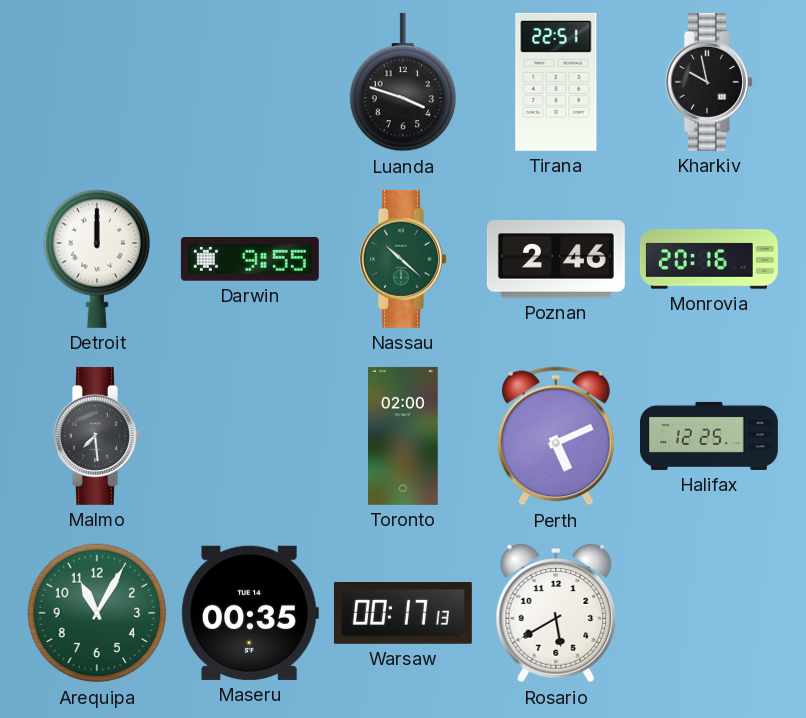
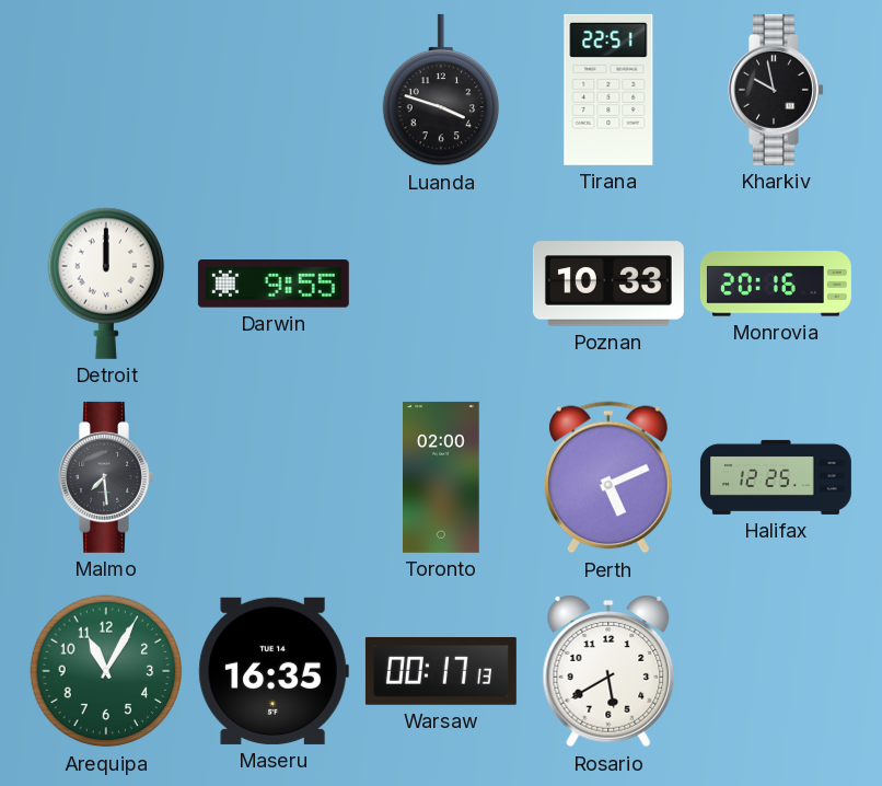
Nassau: 10:22 -> none (403, 259)
Poznan: 2:46 -> 10:33 (608, 284)
Maseru: 00:35 -> 16:35 (274, 671)
